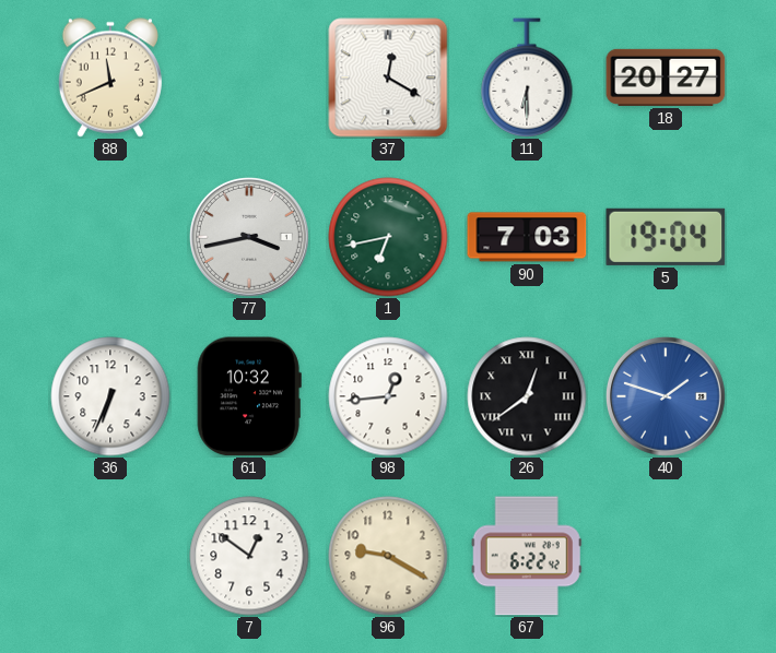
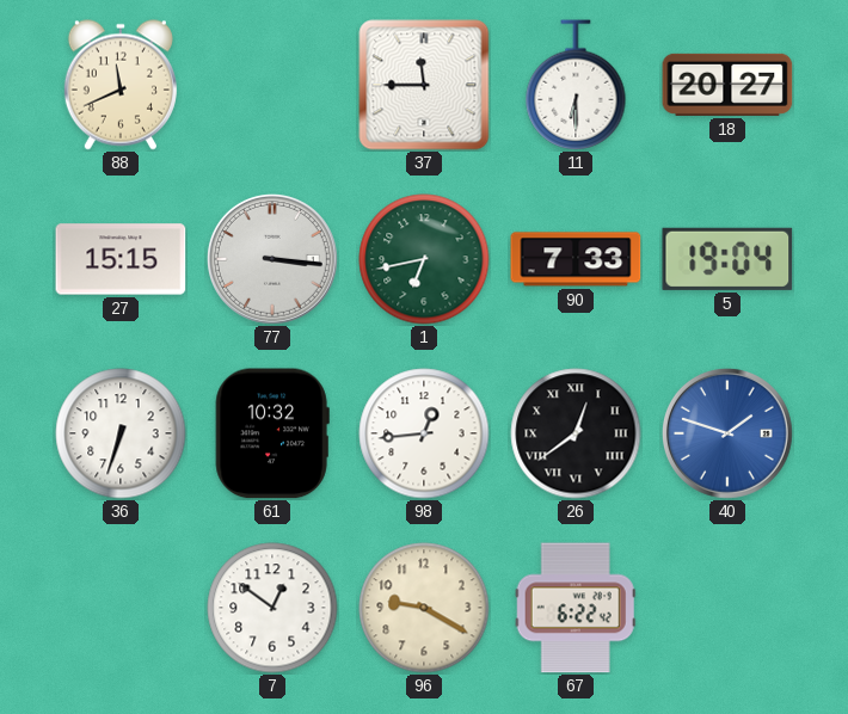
37: 12:20 -> 11:45 (424, 85)
27: none -> 15:15 (121, 259)
77: 3:43 -> 3:16 (272, 259)
90: 7:03 -> 7:33 (576, 259)
36: 6:34 -> 6:33 (121, 433)
